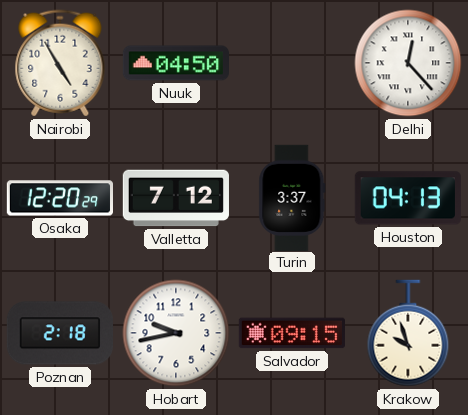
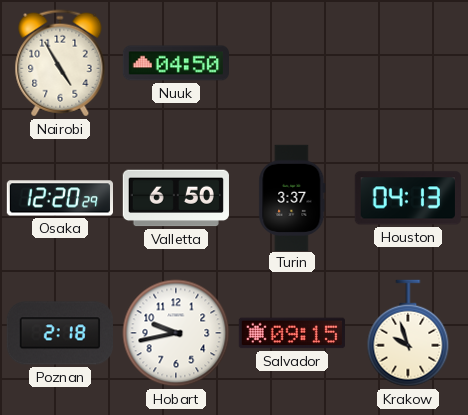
Delhi: 12:23 -> none (408, 63)
Valletta: 7:12 -> 6:50 (176, 198)
